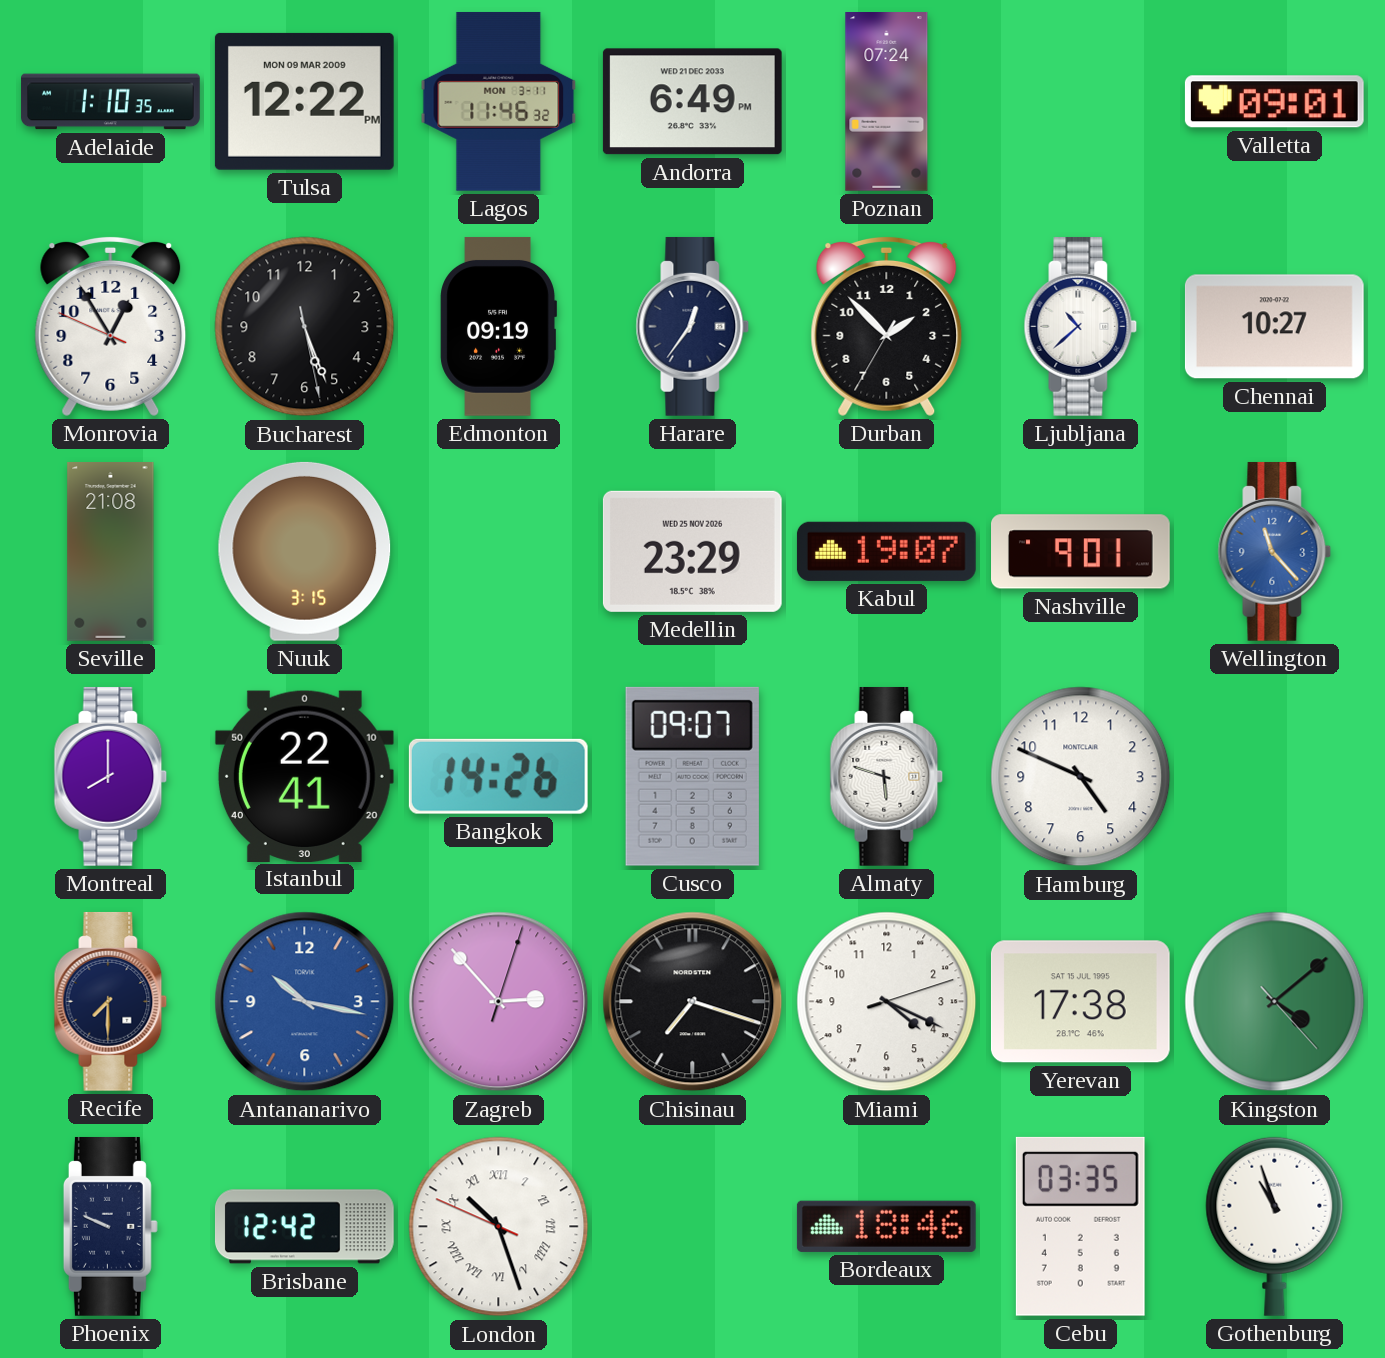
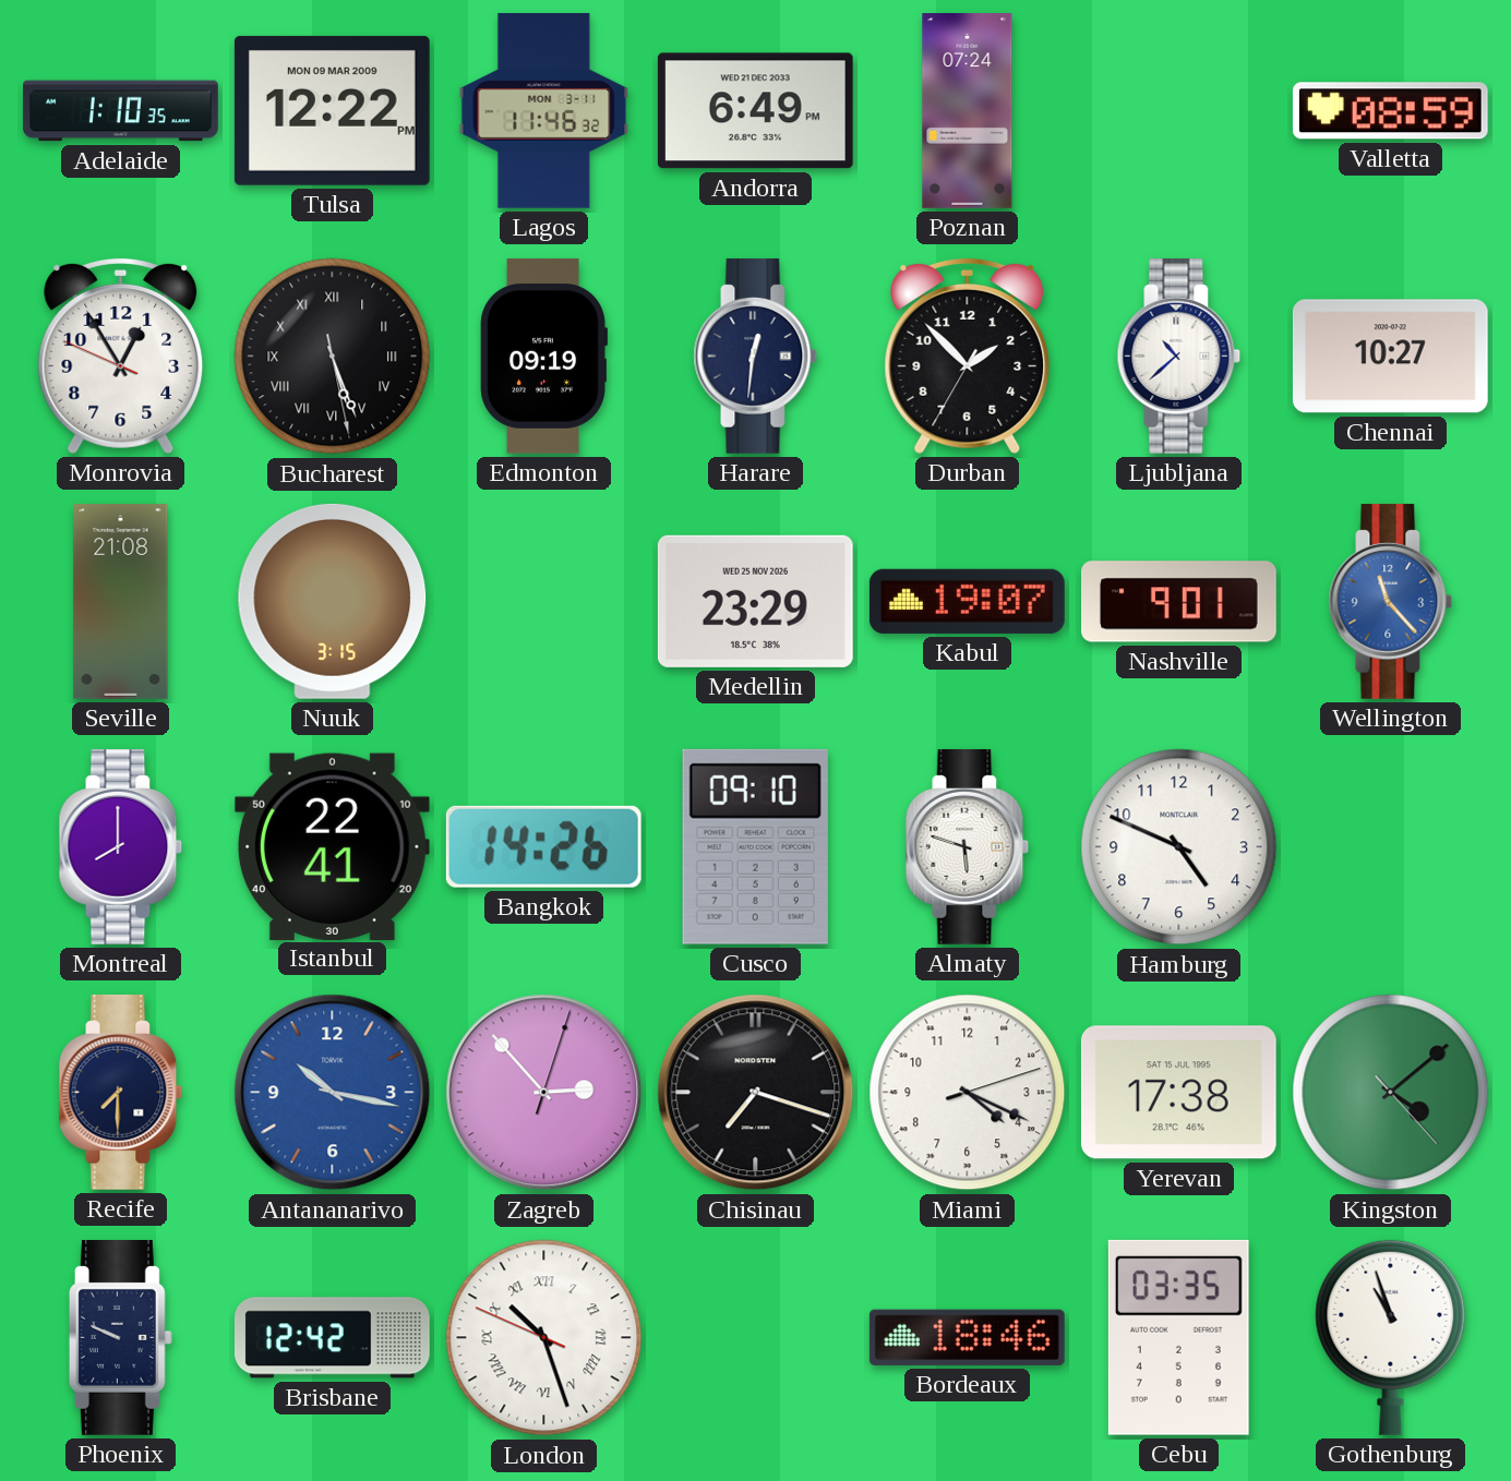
Valletta: 09:01 -> 08:59 (1390, 111)
Bucharest numerals: Arabic -> Roman (333, 357)
Harare: 12:36 -> 12:31 (756, 356)
Cusco: 09:07 -> 09:10 (755, 846)
